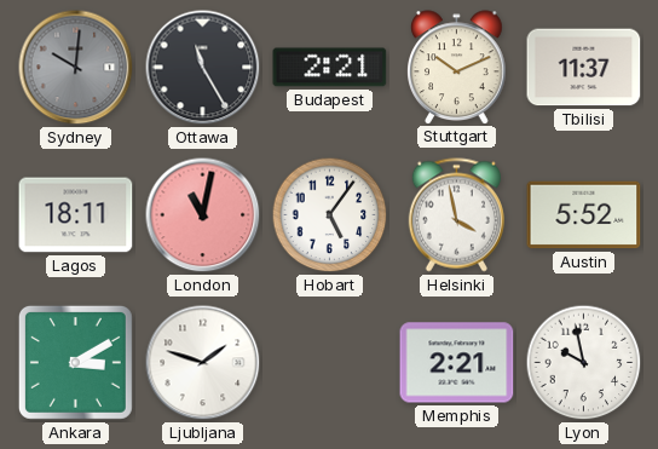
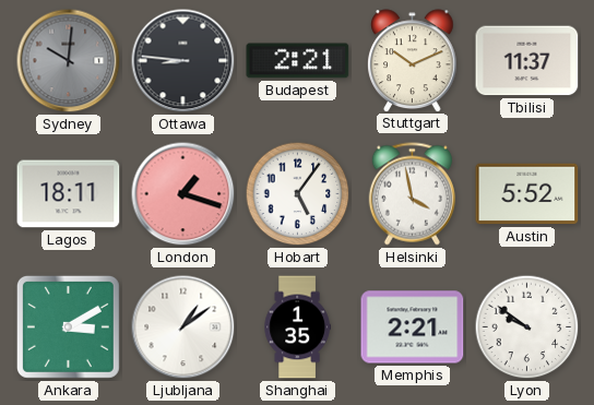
Ottawa: 11:25 -> 8:46 (183, 61)
London: 11:02 -> 1:18 (183, 194)
Ljubljana: 1:48 -> 1:09 (183, 327)
Shanghai: none -> 1:35 (297, 327)
Lyon: 9:58 -> 9:51 (527, 327)
